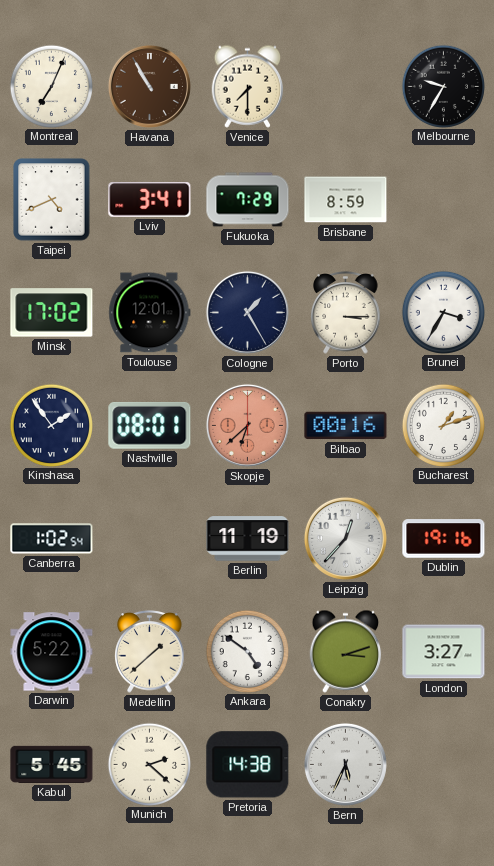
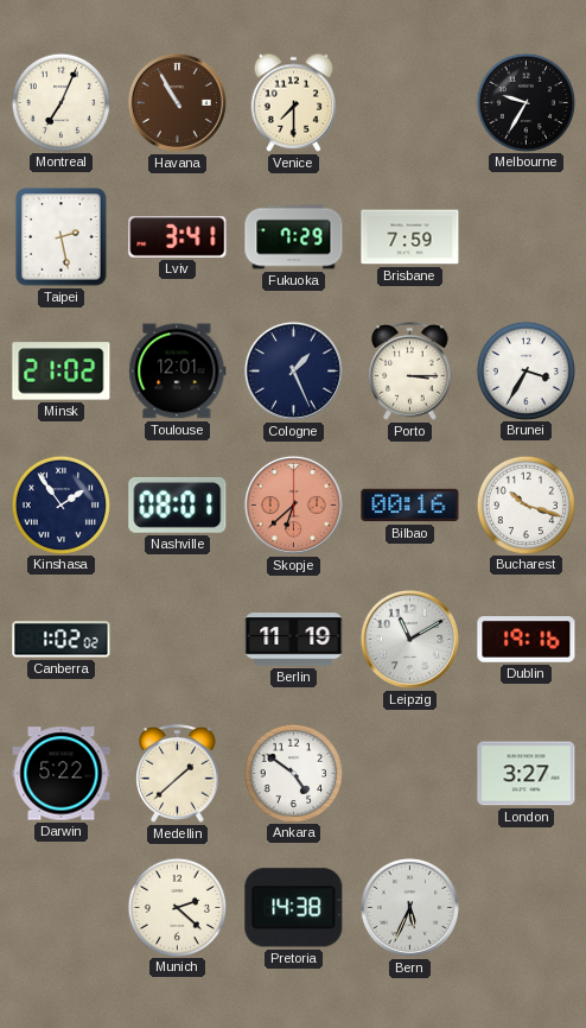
Taipei: 4:41 -> 2:28 (62, 237)
Brisbane: 8:59 -> 7:59 (410, 237)
Minsk: 17:02 -> 21:02 (62, 372)
Cologne: 1:25 -> 1:26 (293, 370)
Bucharest: 1:12 -> 10:18 (526, 505)
Canberra: 1:02:54 -> 1:02:02 (62, 640)
Leipzig: 12:37 -> 11:10 (409, 639)
Conakry: 3:12 -> none (346, 651)
Kabul: 5:45 -> none (52, 764)
